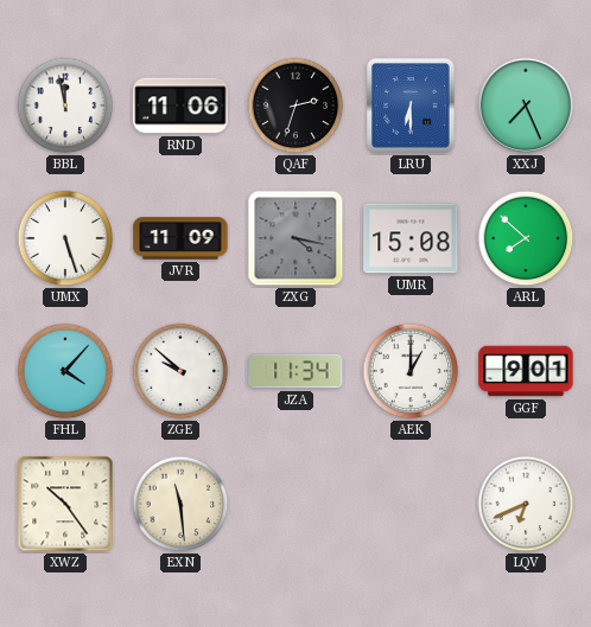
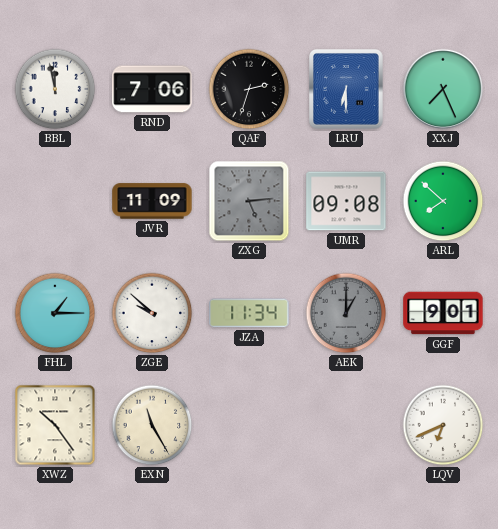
RND: 11:06 -> 7:06 (152, 89)
UMX: 5:27 -> none (65, 238)
ZXG: 4:17 -> 5:14 (249, 201)
UMR: 15:08 -> 09:08 (346, 201)
FHL: 4:07 -> 1:15 (55, 313)
AEK dial: white -> grey (346, 313)
EXN: 11:29 -> 11:25 (152, 425)
